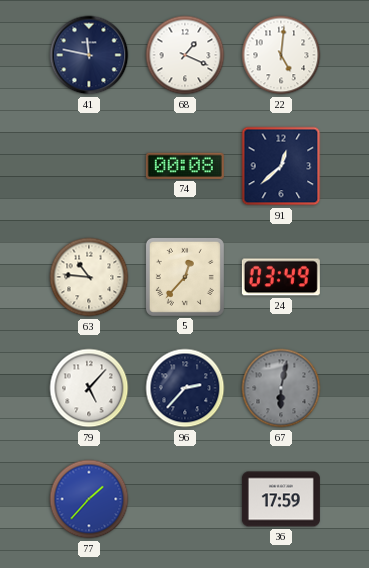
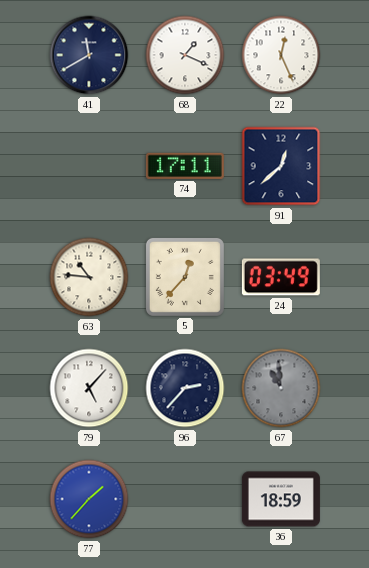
41: 11:47 -> 11:40 (89, 55)
22: 5:01 -> 12:26 (281, 55)
74: 00:08 -> 17:11 (185, 166)
67: 6:02 -> 10:59 (281, 388)
36: 17:59 -> 18:59 (281, 499)
